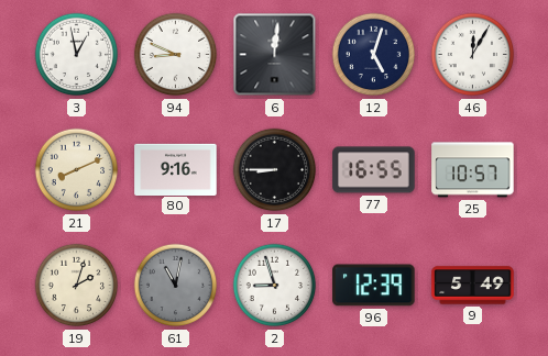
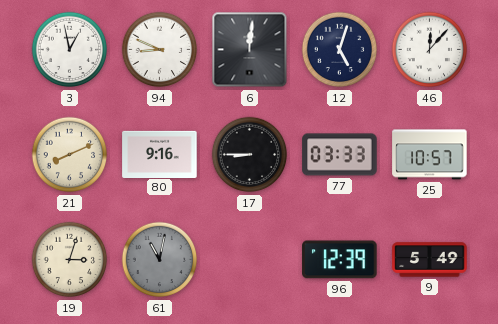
46: 12:05 -> 12:07 (430, 50)
77: 16:55 -> 03:33 (340, 155)
19: 2:03 -> 3:03 (70, 260)
2: 8:57 -> none (275, 286)
